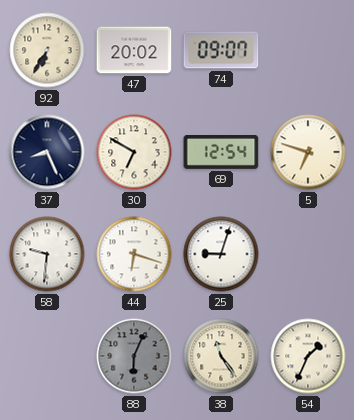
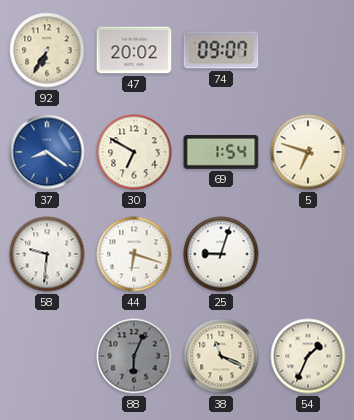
37: 8:26 -> 8:21 (47, 152)
37 dial: navy -> blue (47, 152)
69: 12:54 -> 1:54 (221, 153)
38: 11:24 -> 11:19 (221, 356)
